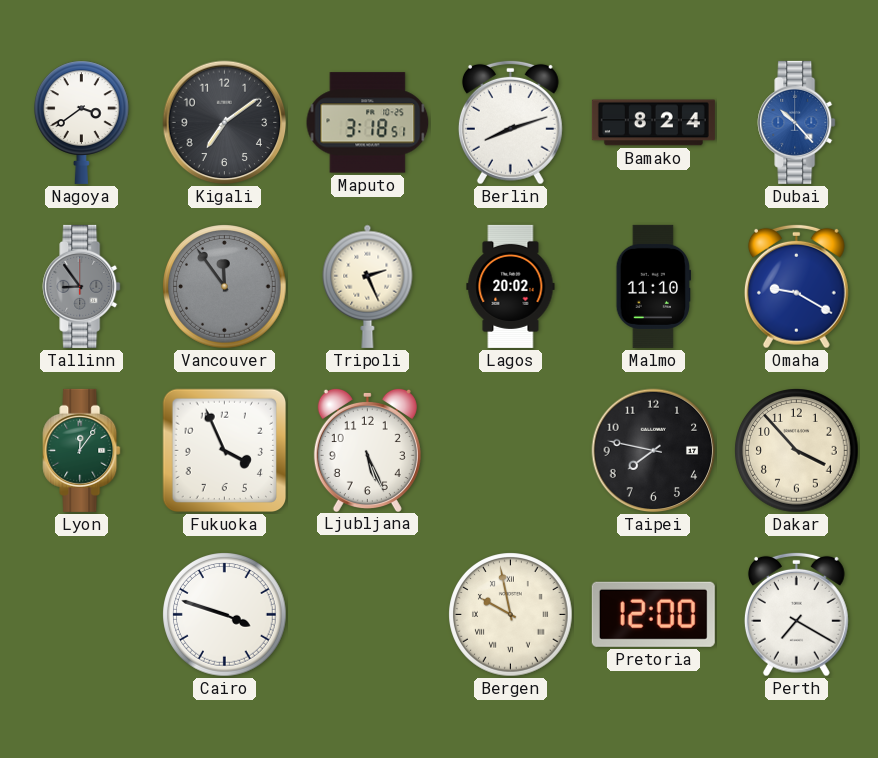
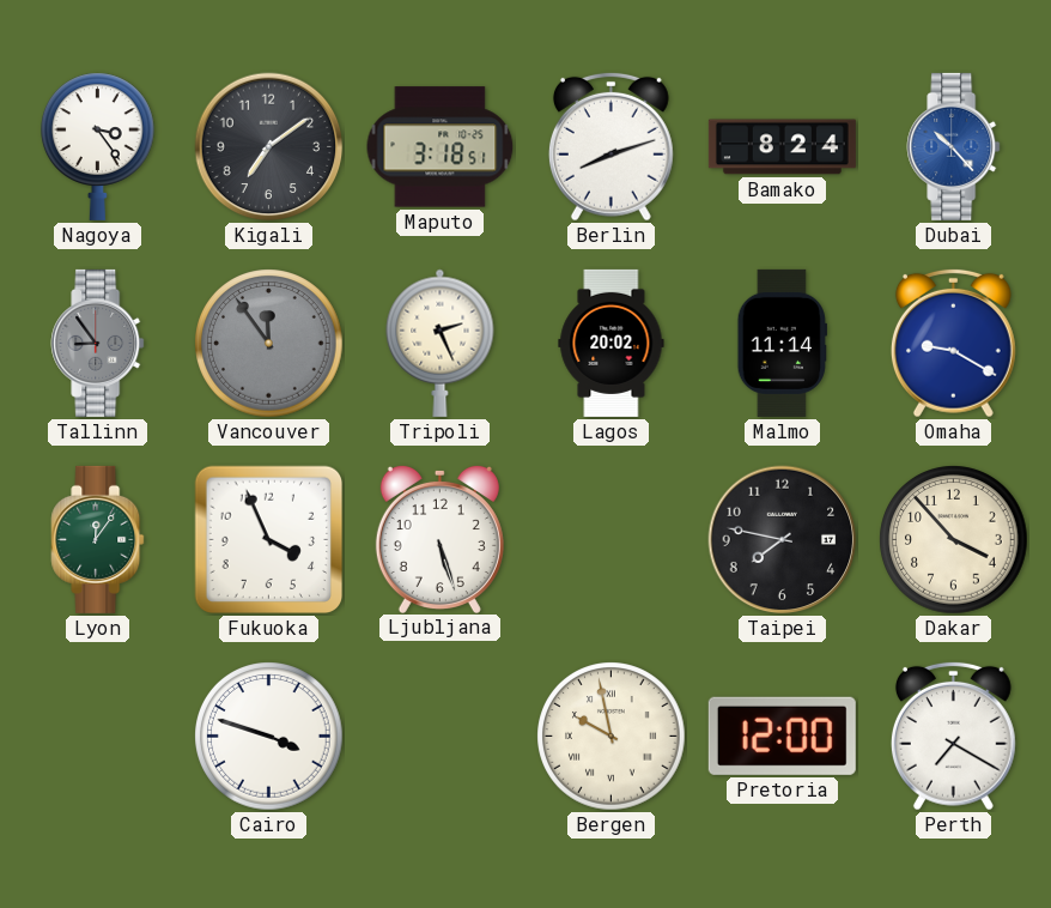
Nagoya: 3:39 -> 3:24 (98, 146)
Malmo: 11:10 -> 11:14 (782, 343)
Ljubljana: 5:26 -> 5:27 (439, 538)
